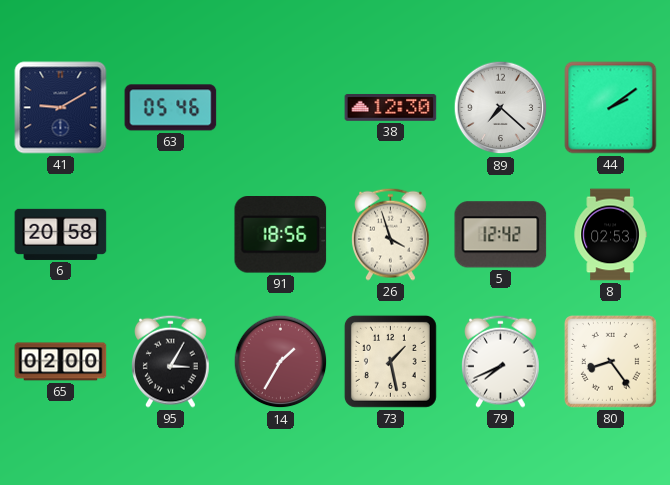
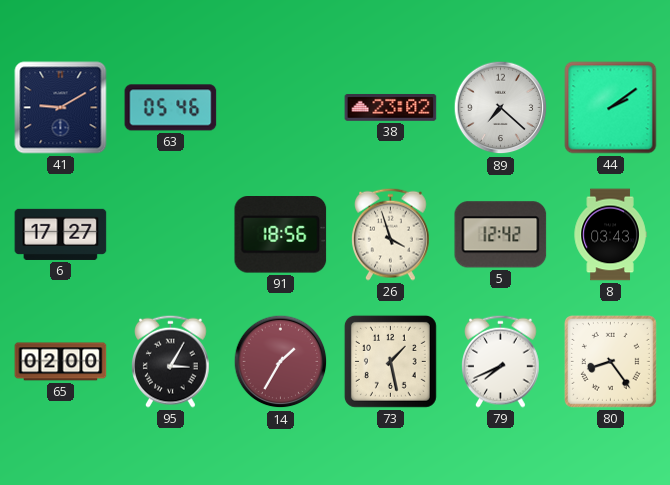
38: 12:30 -> 23:02 (391, 108)
6: 20:58 -> 17:27 (61, 234)
8: 02:53 -> 03:43 (610, 235)
